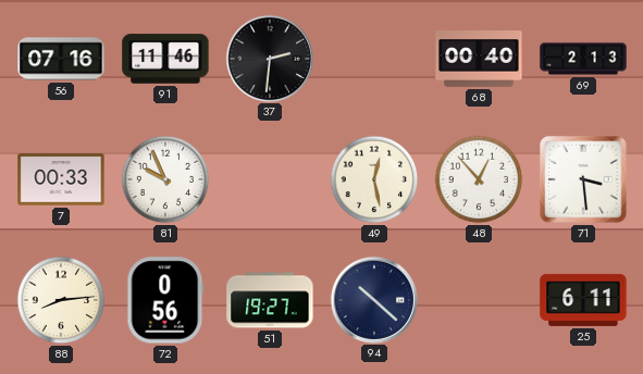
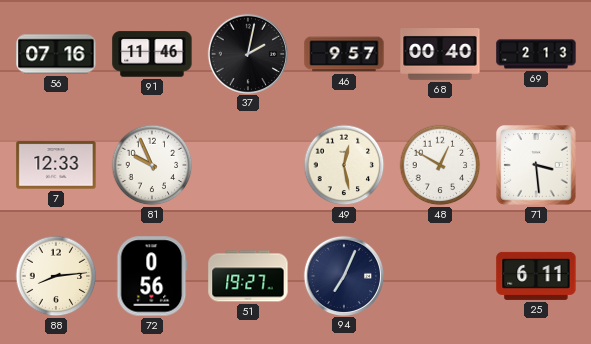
37: 2:31 -> 2:02 (247, 53)
46: none -> 9:57 (344, 54)
7: 00:33 -> 12:33 (56, 165)
48: 12:53 -> 12:50 (440, 165)
94: 10:22 -> 7:04 (343, 275)
